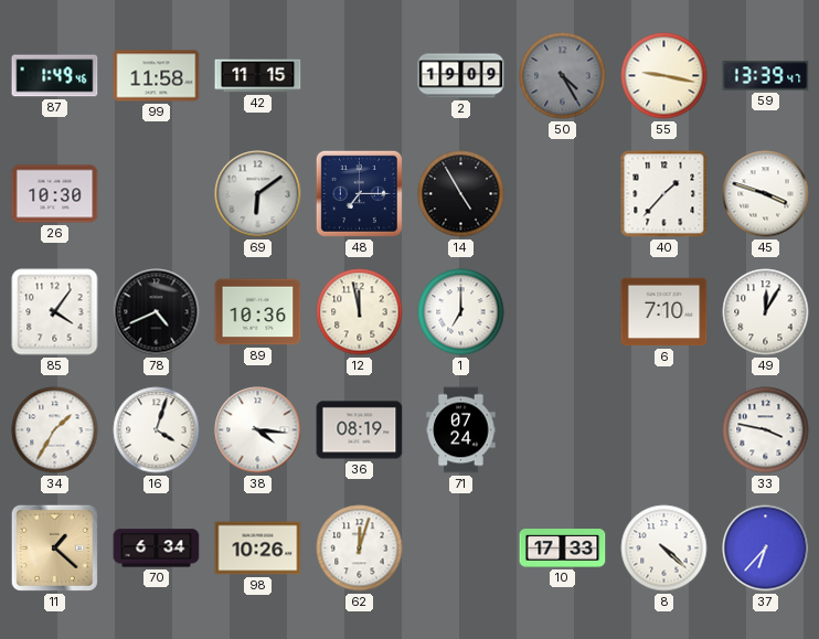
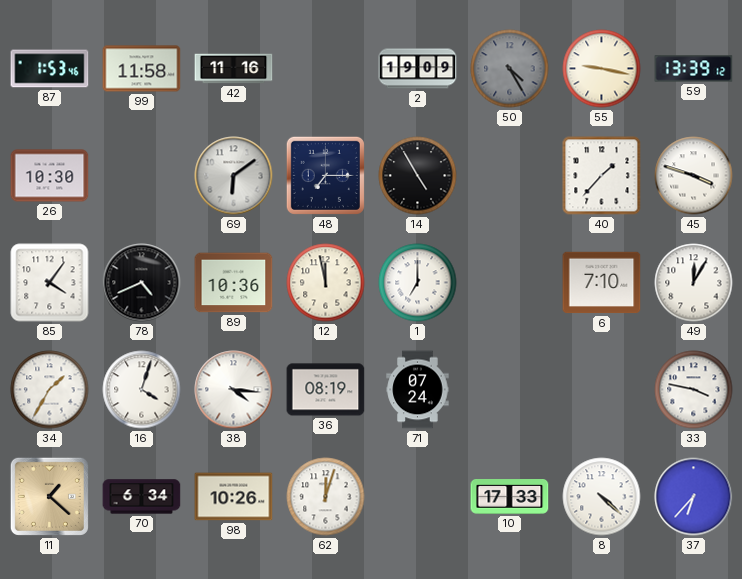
87: 1:49 -> 1:53 (50, 69)
42: 11:15 -> 11:16 (234, 69)
59: 13:39:47 -> 13:39:12 (694, 69)
